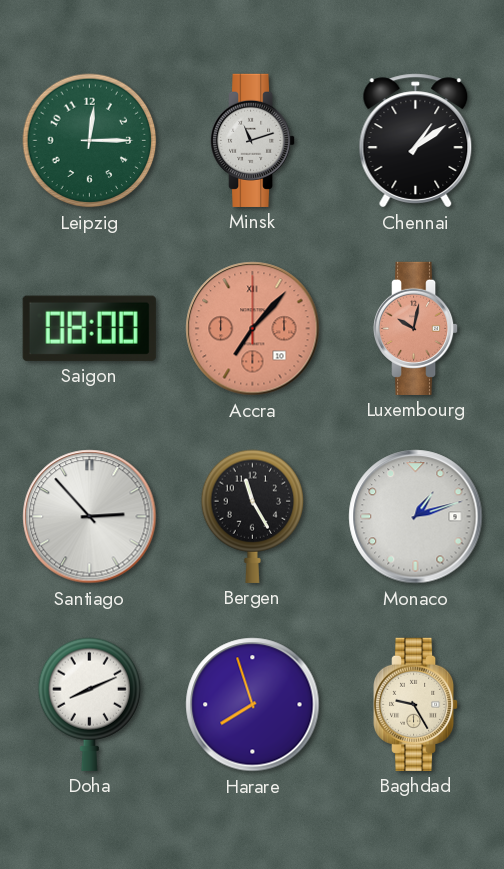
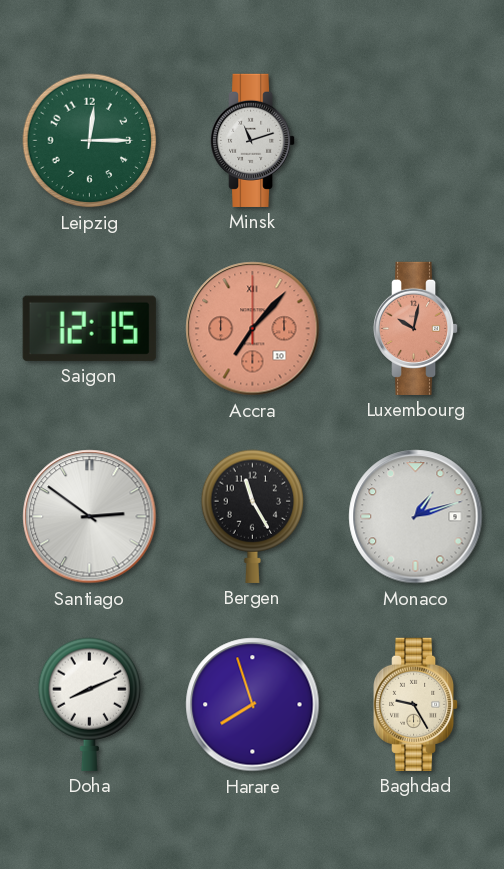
Chennai: 1:09 -> none (416, 141)
Saigon: 08:00 -> 12:15 (89, 328)
Santiago: 2:53 -> 2:51 (90, 517)
